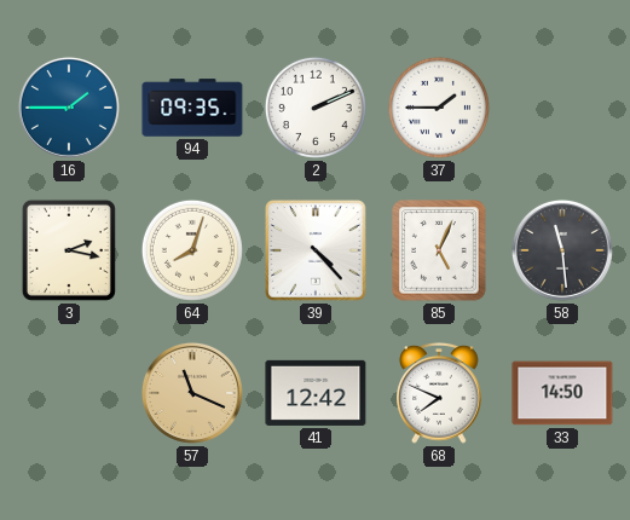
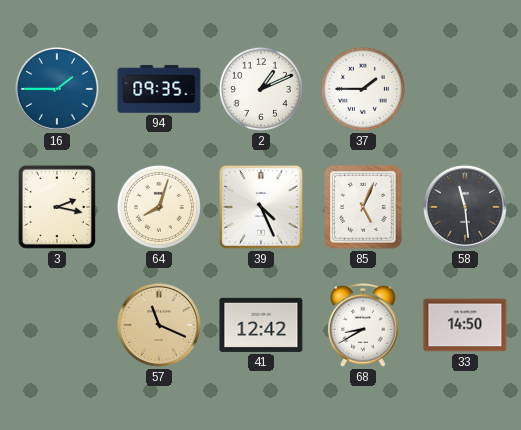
2: 2:11 -> 1:11 (261, 89)
39: 4:23 -> 4:26 (261, 207)
68: 7:49 -> 8:40 (363, 325)
